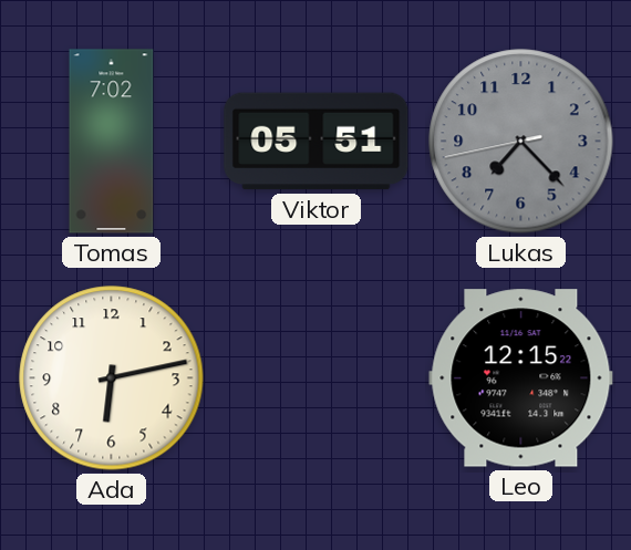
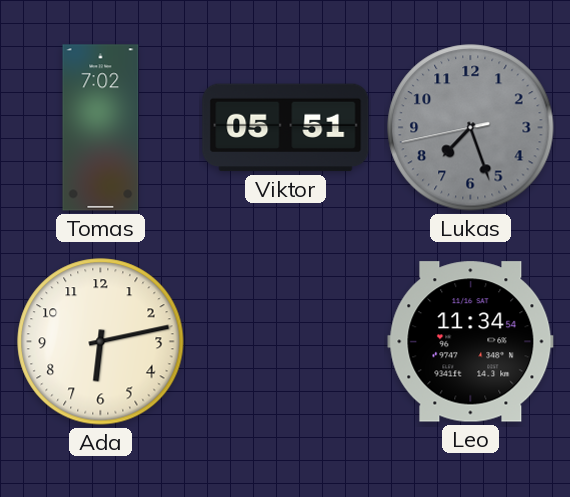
Lukas: 7:22 -> 7:26 (471, 128)
Leo: 12:15 -> 11:34 (471, 342)
